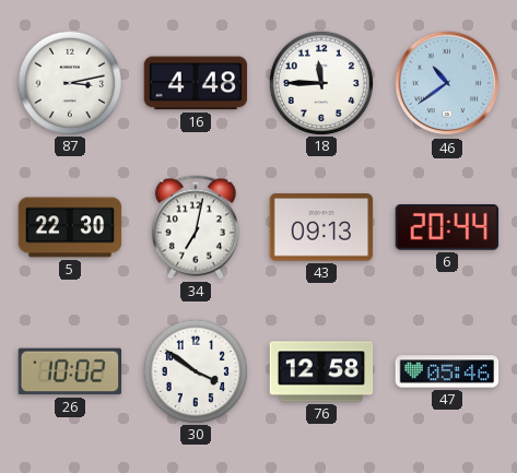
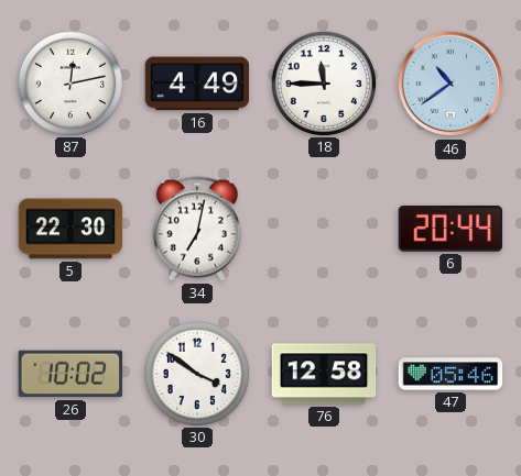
87: 3:13 -> 12:13 (69, 82)
16: 4:48 -> 4:49 (197, 84)
43: 09:13 -> none (321, 227)
